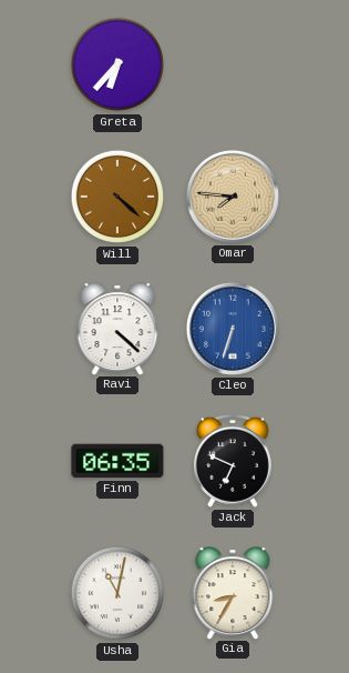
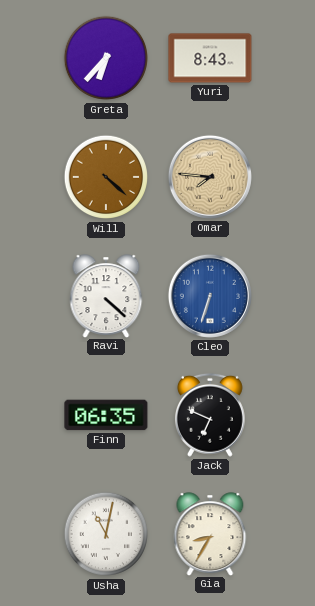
Yuri: none -> 8:43 (210, 58)
